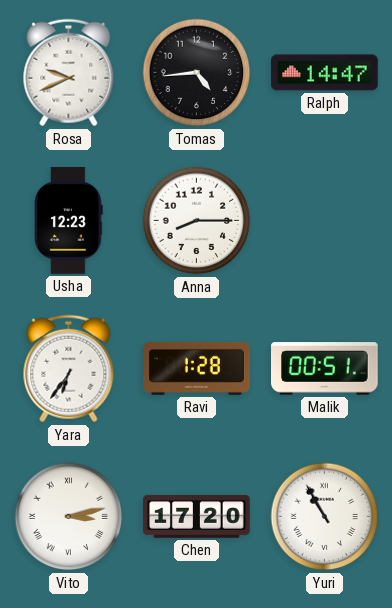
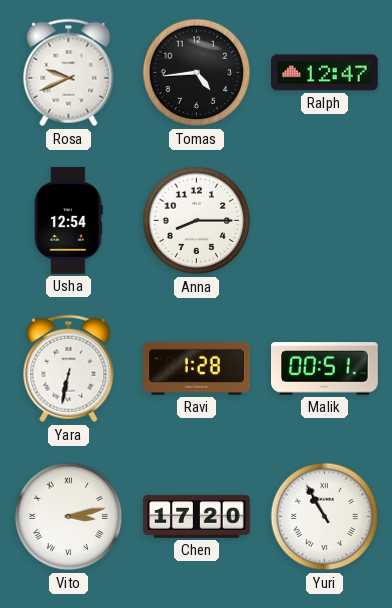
Ralph: 14:47 -> 12:47 (325, 73)
Usha: 12:23 -> 12:54 (69, 221)
Yara: 6:36 -> 6:32 (69, 369)
